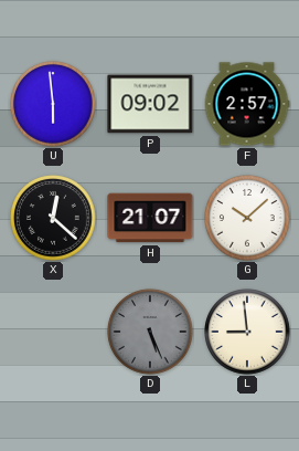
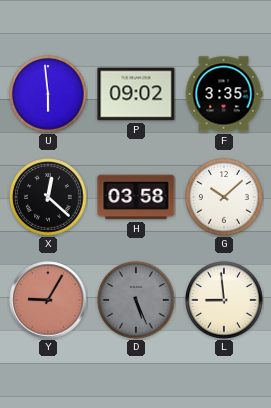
F: 2:57 -> 3:35 (224, 94)
H: 21:07 -> 03:58 (136, 197)
Y: none -> 9:05 (48, 300)
